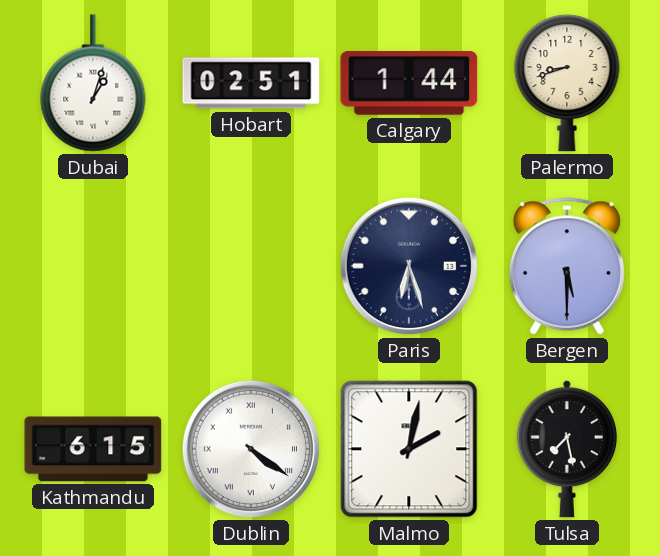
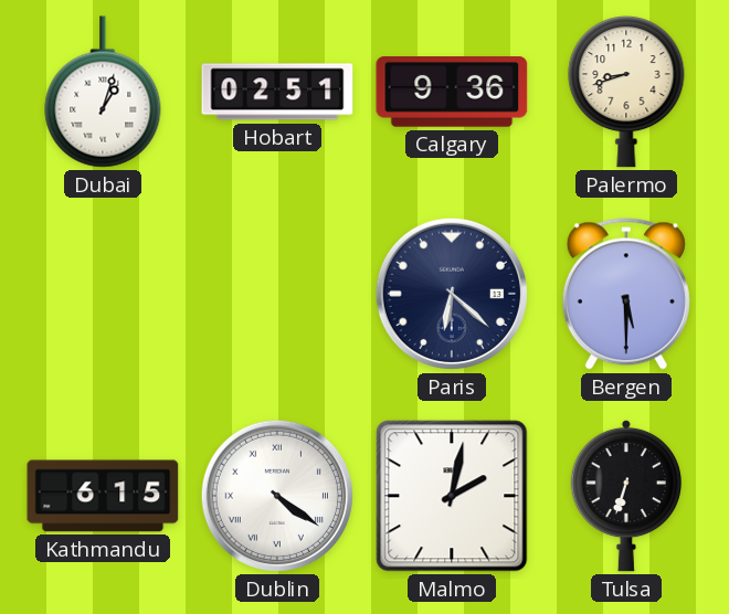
Calgary: 1:44 -> 9:36 (452, 93)
Paris: 6:27 -> 6:22 (452, 294)
Tulsa: 7:28 -> 6:33 (626, 496)
